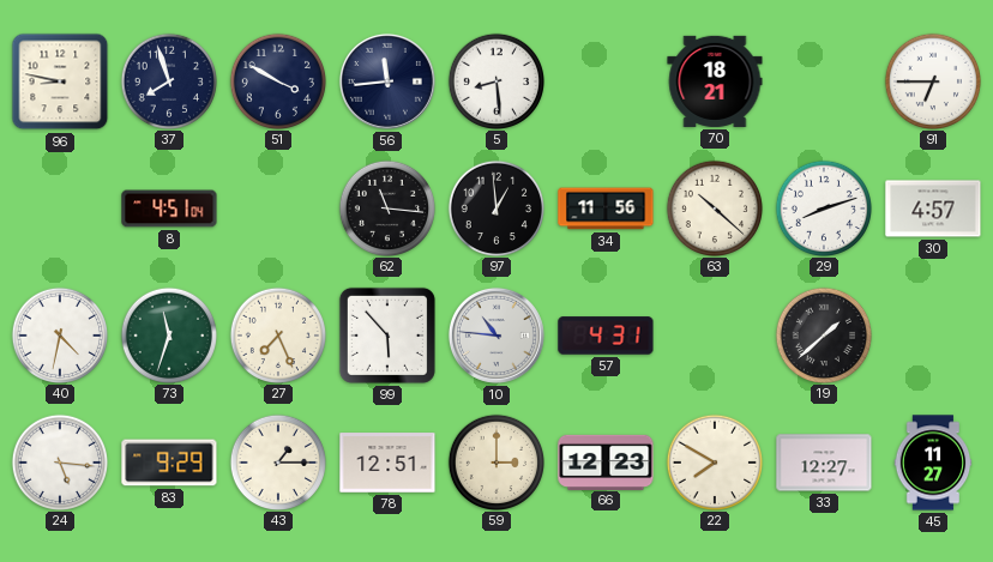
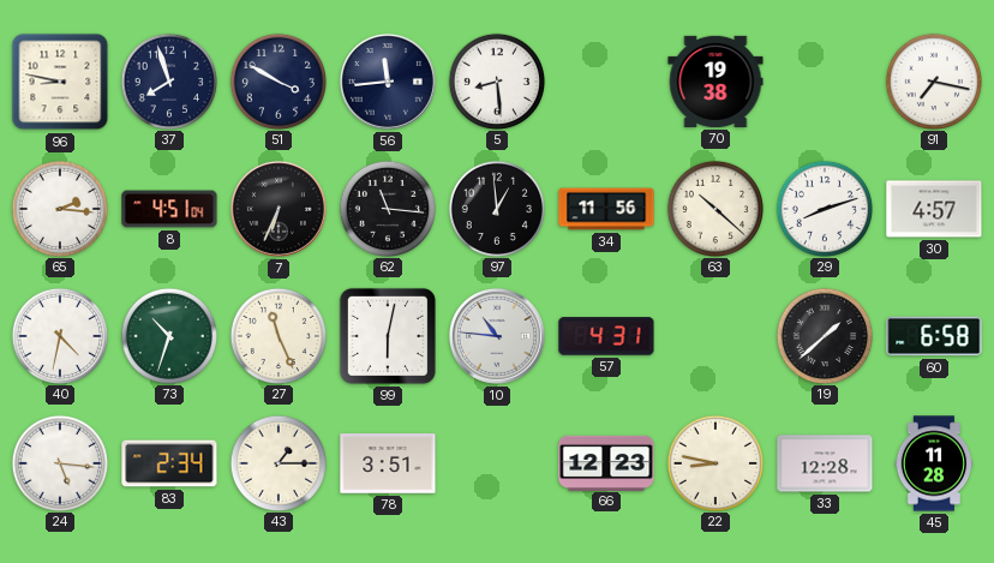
70: 18:21 -> 19:38 (715, 82)
91: 6:45 -> 7:17 (933, 80)
65: none -> 2:16 (59, 208)
7: none -> 6:34 (279, 209)
73: 11:33 -> 10:33 (168, 335)
27: 7:26 -> 11:26 (277, 335)
99: 5:53 -> 6:02 (388, 336)
60: none -> 6:58 (934, 336)
83: 9:29 -> 2:34 (169, 463)
78: 12:51 -> 3:51 (388, 463)
59: 3:00 -> none (495, 461)
22: 7:50 -> 8:47 (714, 462)
33: 12:27 -> 12:28 (825, 463)
45: 11:27 -> 11:28 (934, 463)
